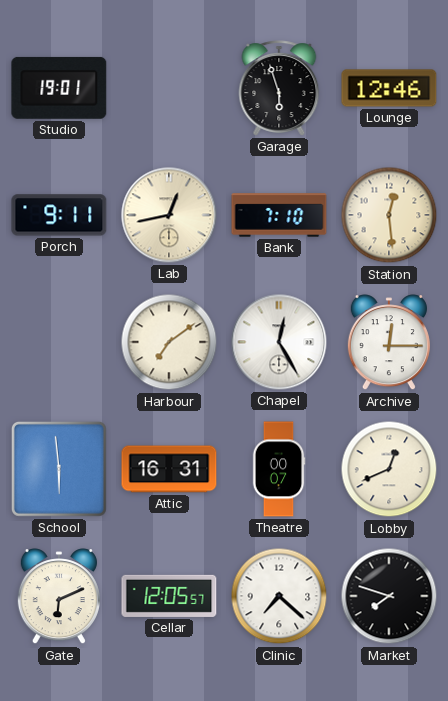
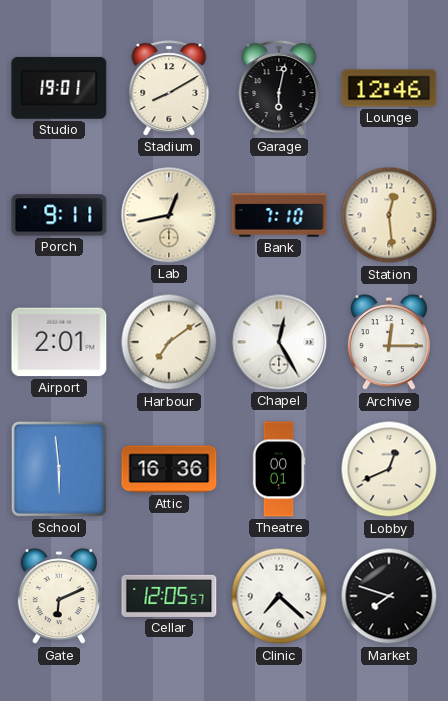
Stadium: none -> 8:10 (169, 88)
Garage: 5:57 -> 6:02 (279, 88)
Airport: none -> 2:01 (59, 342)
Attic: 16:31 -> 16:36 (169, 469)
Theatre: 00:07 -> 00:01 (279, 469)
